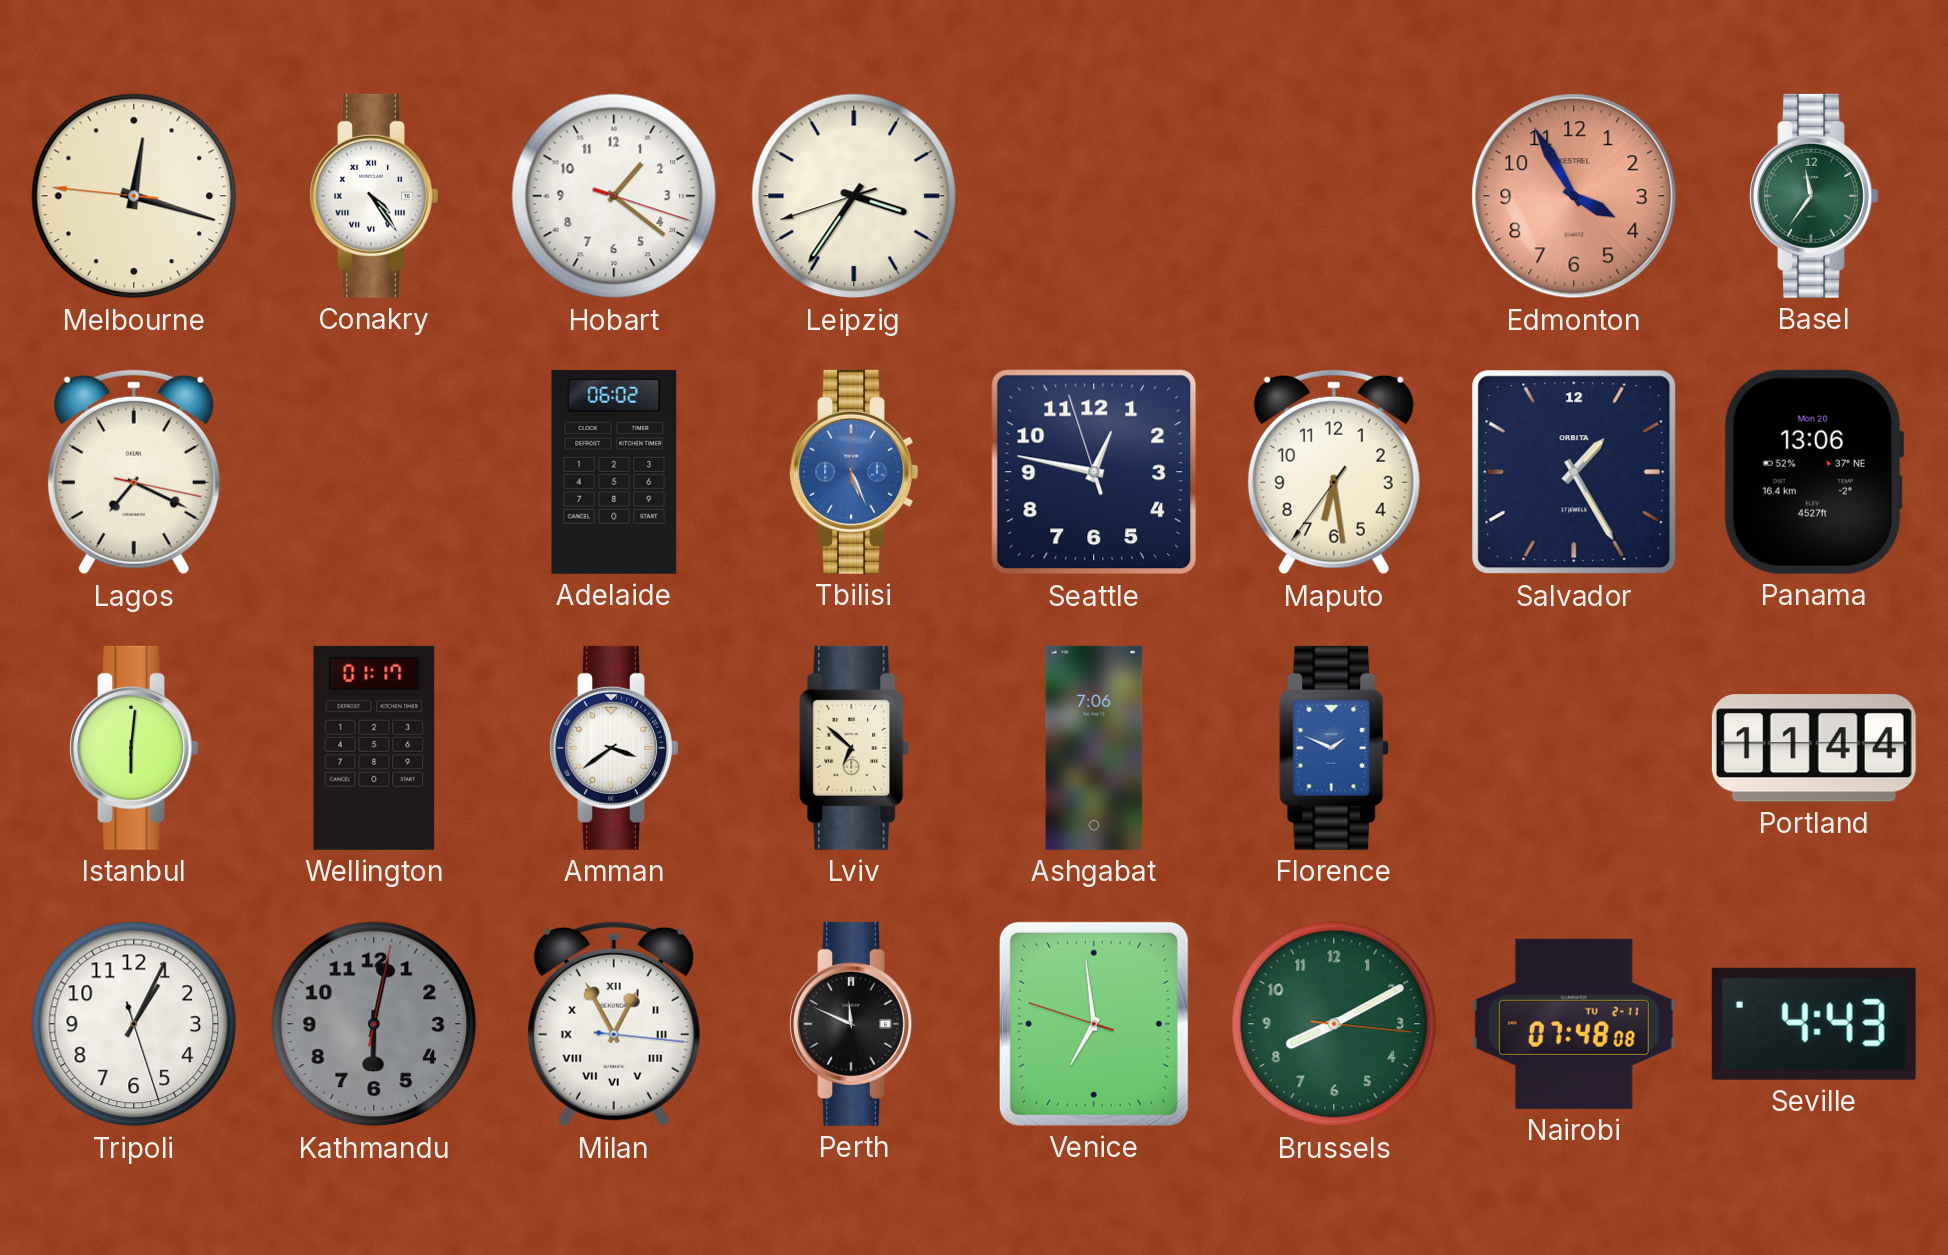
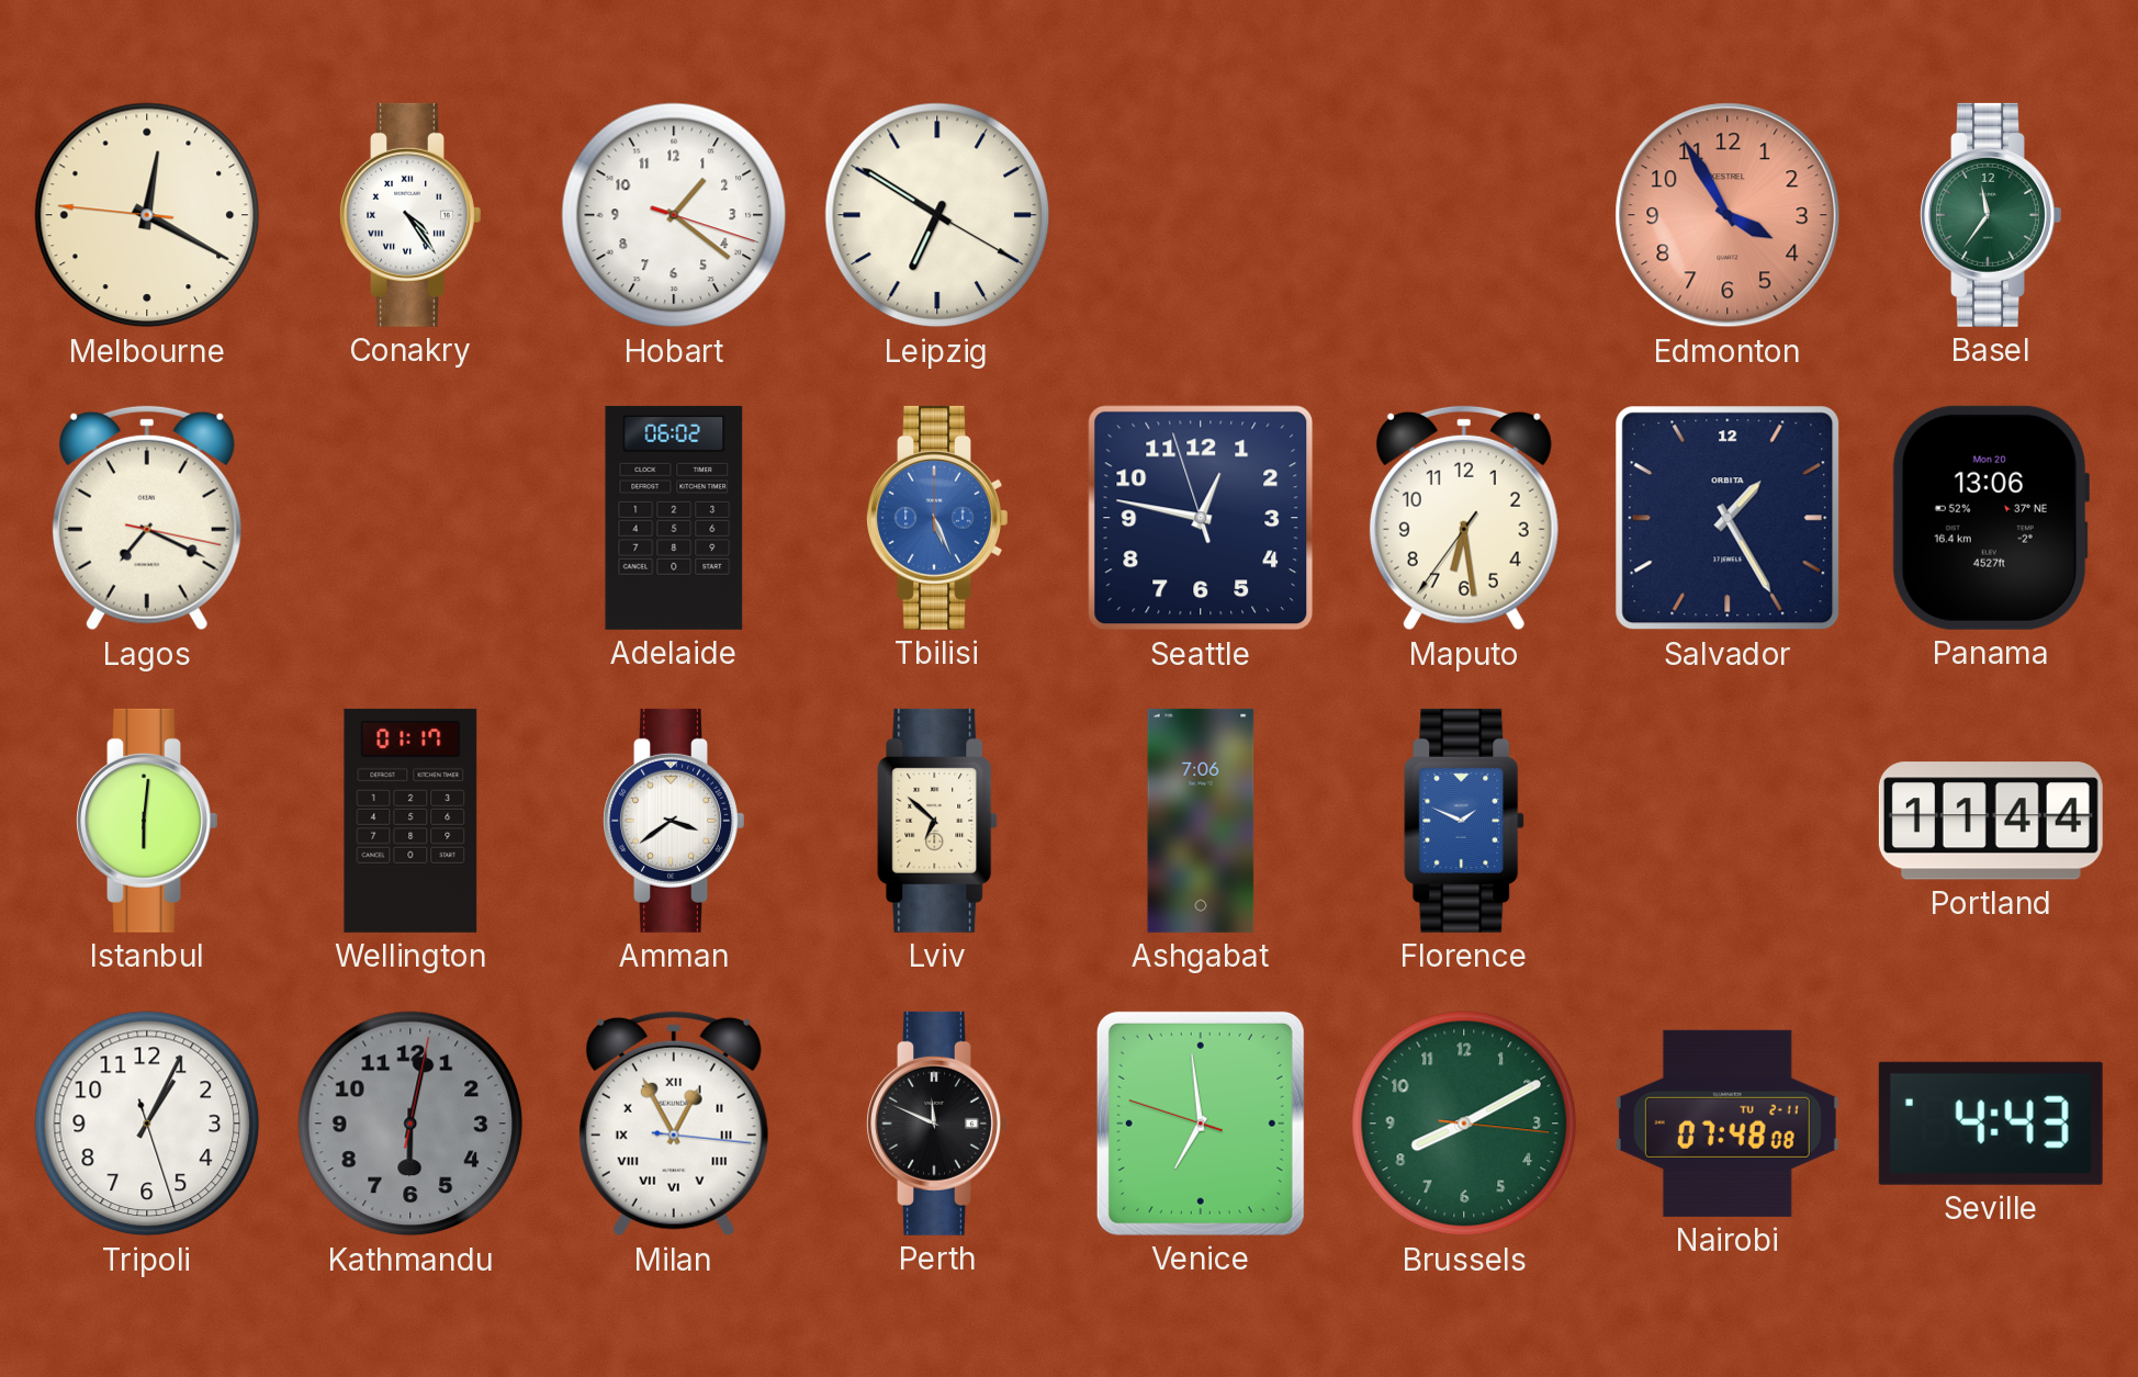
Melbourne: 12:17 -> 12:19 (147, 215)
Leipzig: 3:35 -> 6:50 (937, 215)
